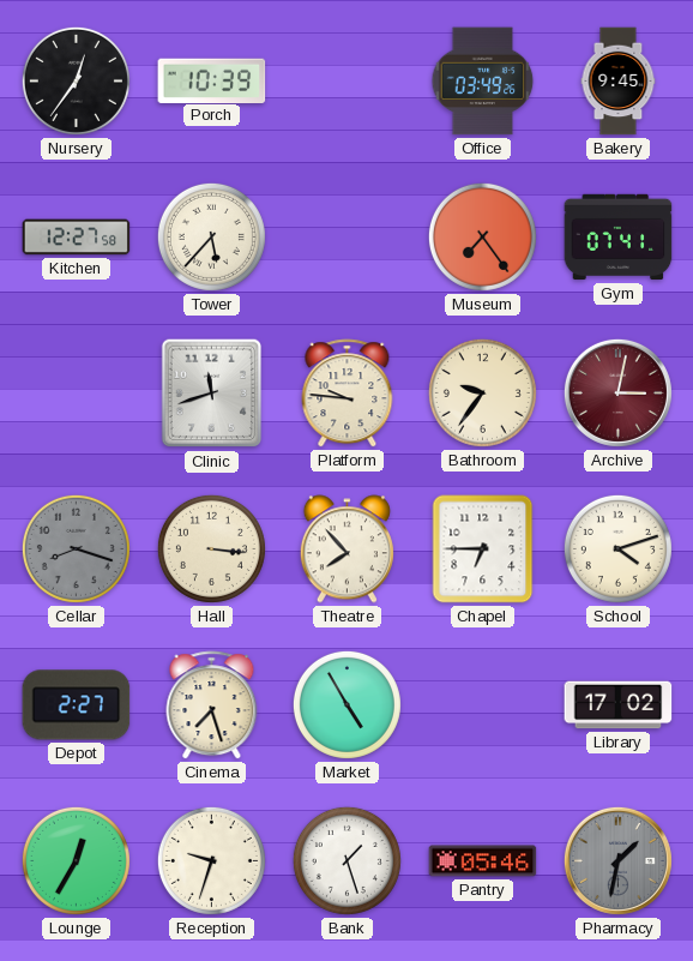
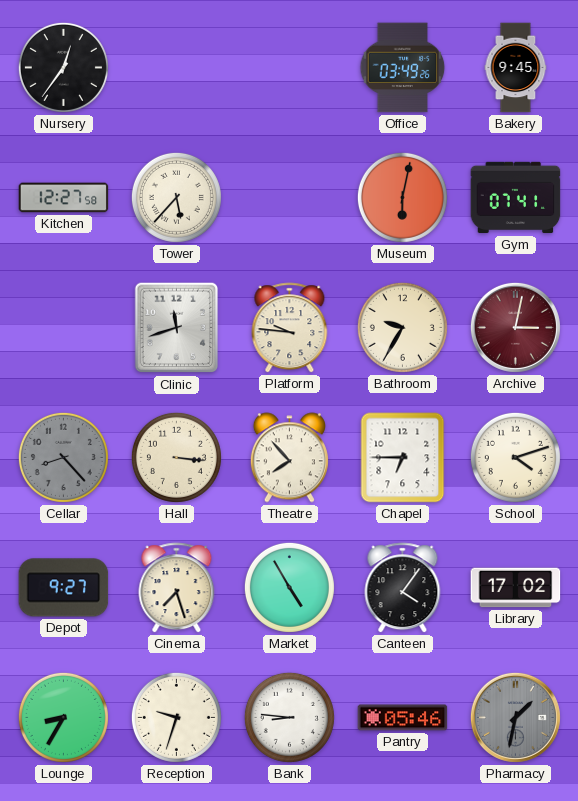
Porch: 10:39 -> none (212, 80)
Museum: 7:24 -> 6:02 (402, 197)
Bathroom: 9:36 -> 9:35 (402, 327)
Cellar: 8:18 -> 8:23 (63, 457)
Depot: 2:27 -> 9:27 (64, 588)
Canteen: none -> 4:06 (403, 588)
Lounge: 12:35 -> 8:35 (63, 717)
Bank: 1:27 -> 8:46 (289, 717)
